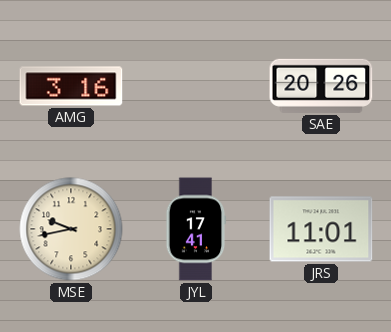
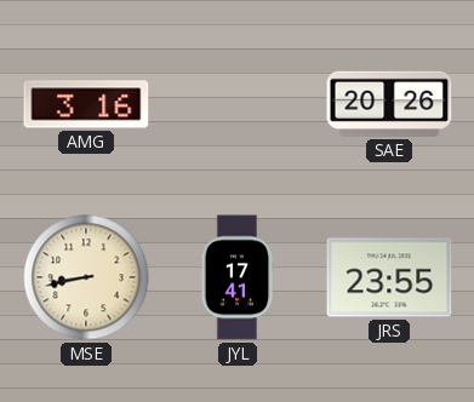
MSE: 9:43 -> 8:43 (86, 277)
JRS: 11:01 -> 23:55 (389, 277)
